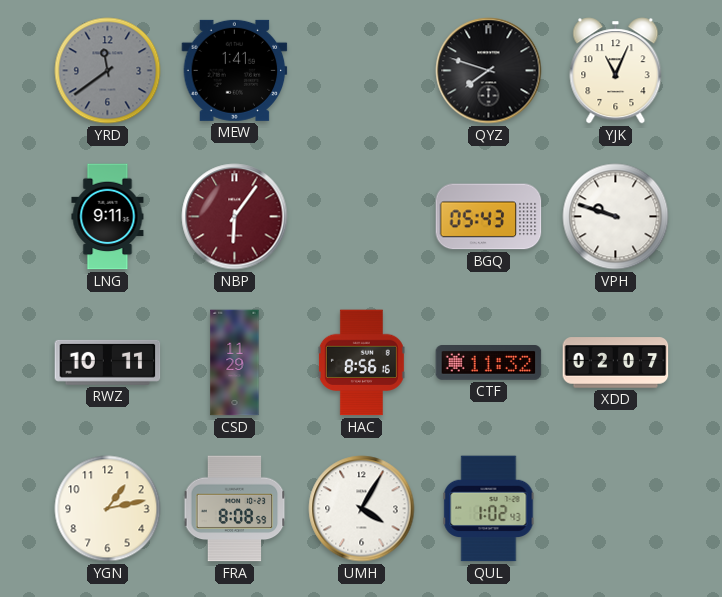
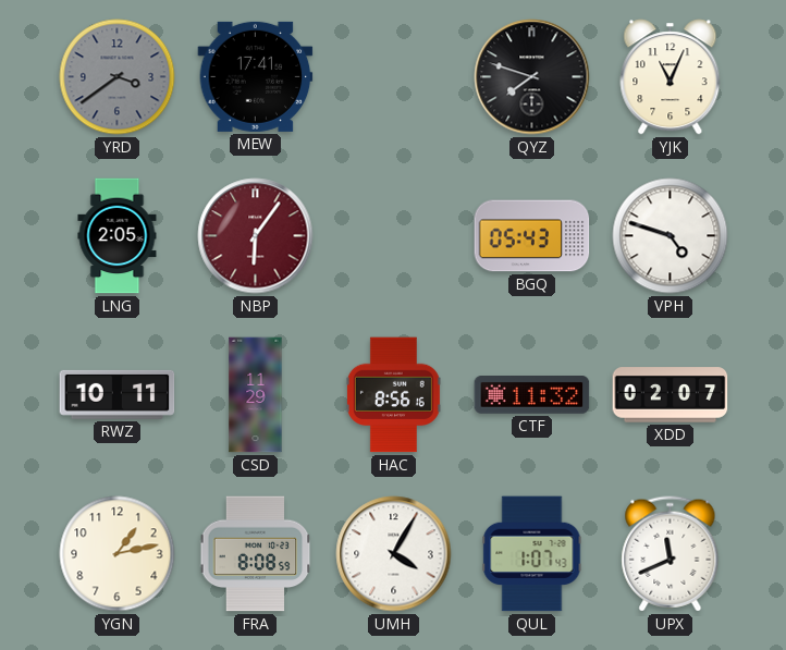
YRD: 11:39 -> 3:39 (118, 77)
MEW: 1:41 -> 17:41 (256, 76)
LNG: 9:11 -> 2:05 (118, 236)
VPH: 9:48 -> 4:48 (671, 236)
QUL: 1:02 -> 1:07 (532, 554)
UPX: none -> 11:41 (671, 554)
